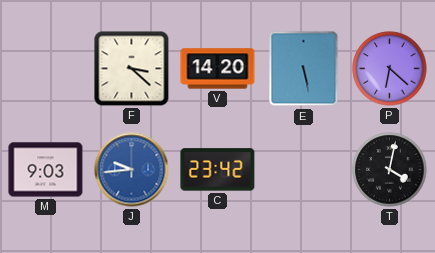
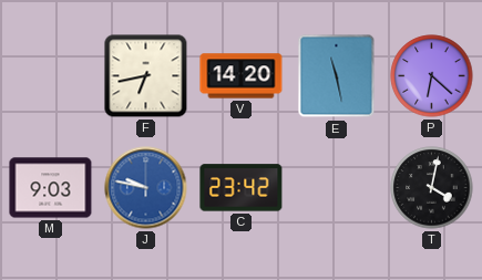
F: 3:22 -> 6:43 (146, 76)
E: 5:28 -> 11:28 (337, 76)
J: 9:44 -> 9:47 (146, 188)
